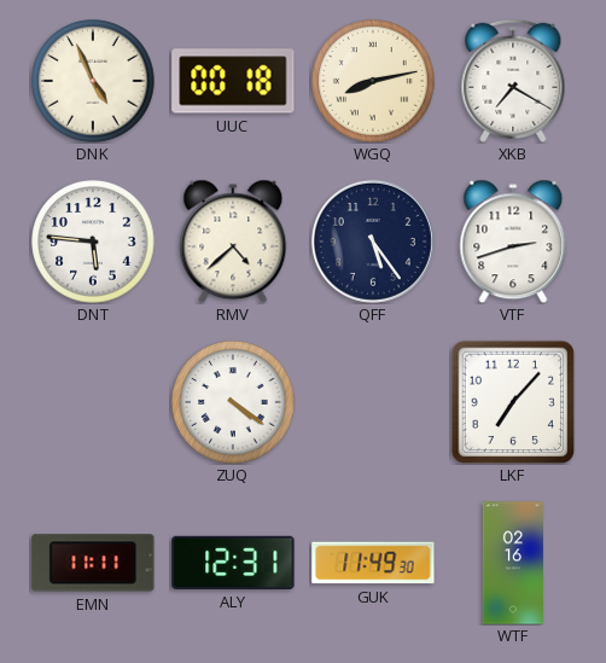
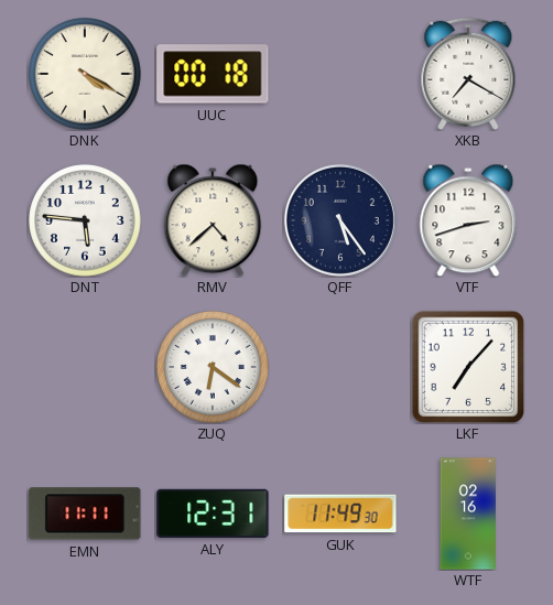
DNK: 4:56 -> 4:20 (85, 74)
WGQ: 8:13 -> none (373, 81)
ZUQ: 4:21 -> 6:21 (213, 367)
